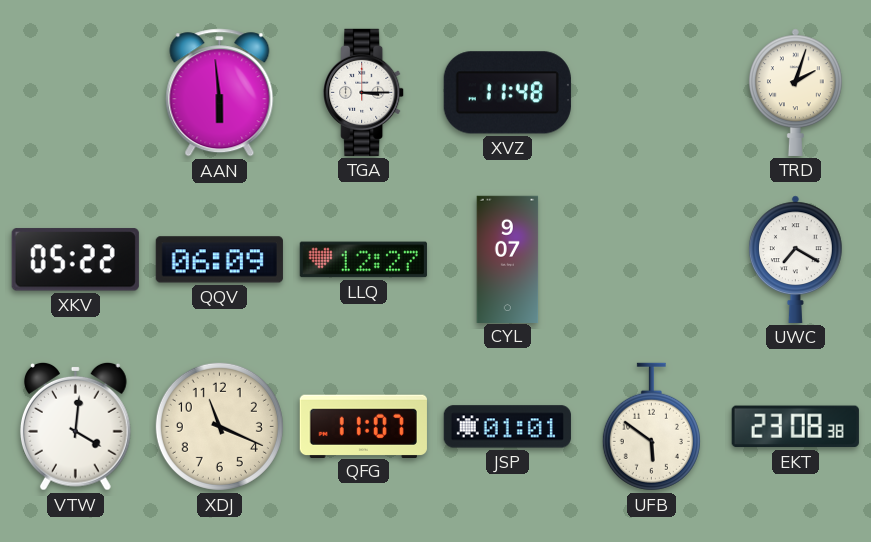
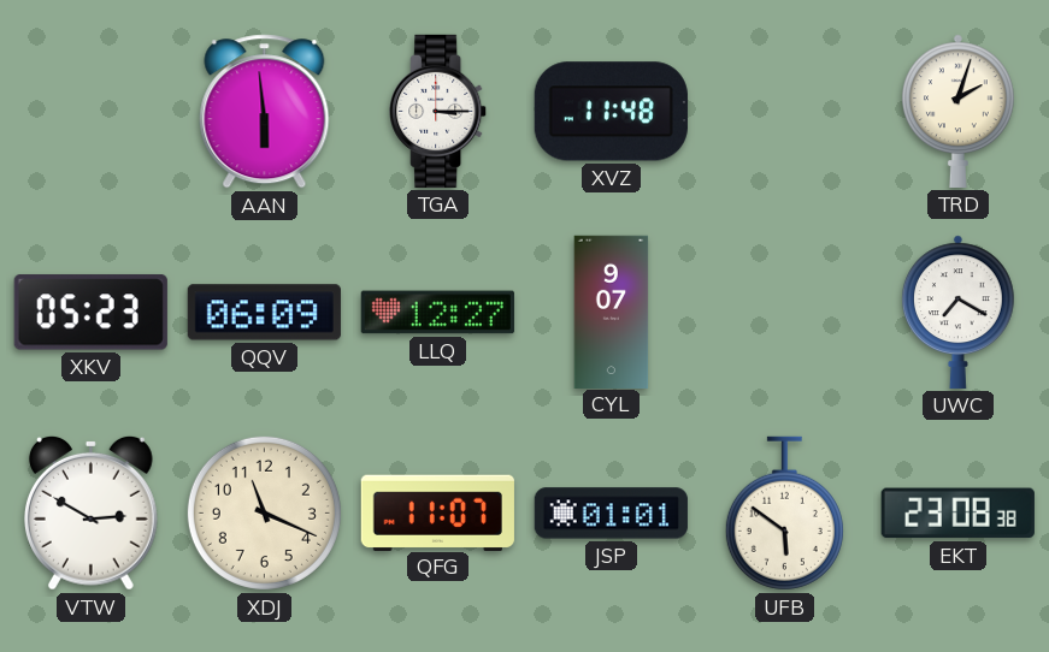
XKV: 05:22 -> 05:23 (90, 313)
VTW: 4:01 -> 2:50 (92, 512)
